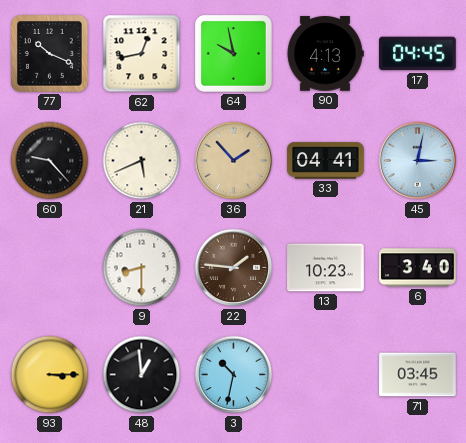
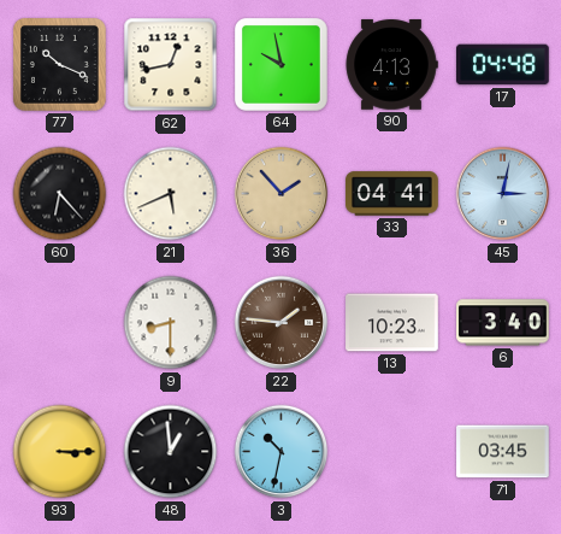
17: 04:45 -> 04:48 (503, 65)
60: 9:23 -> 6:23 (60, 194)
